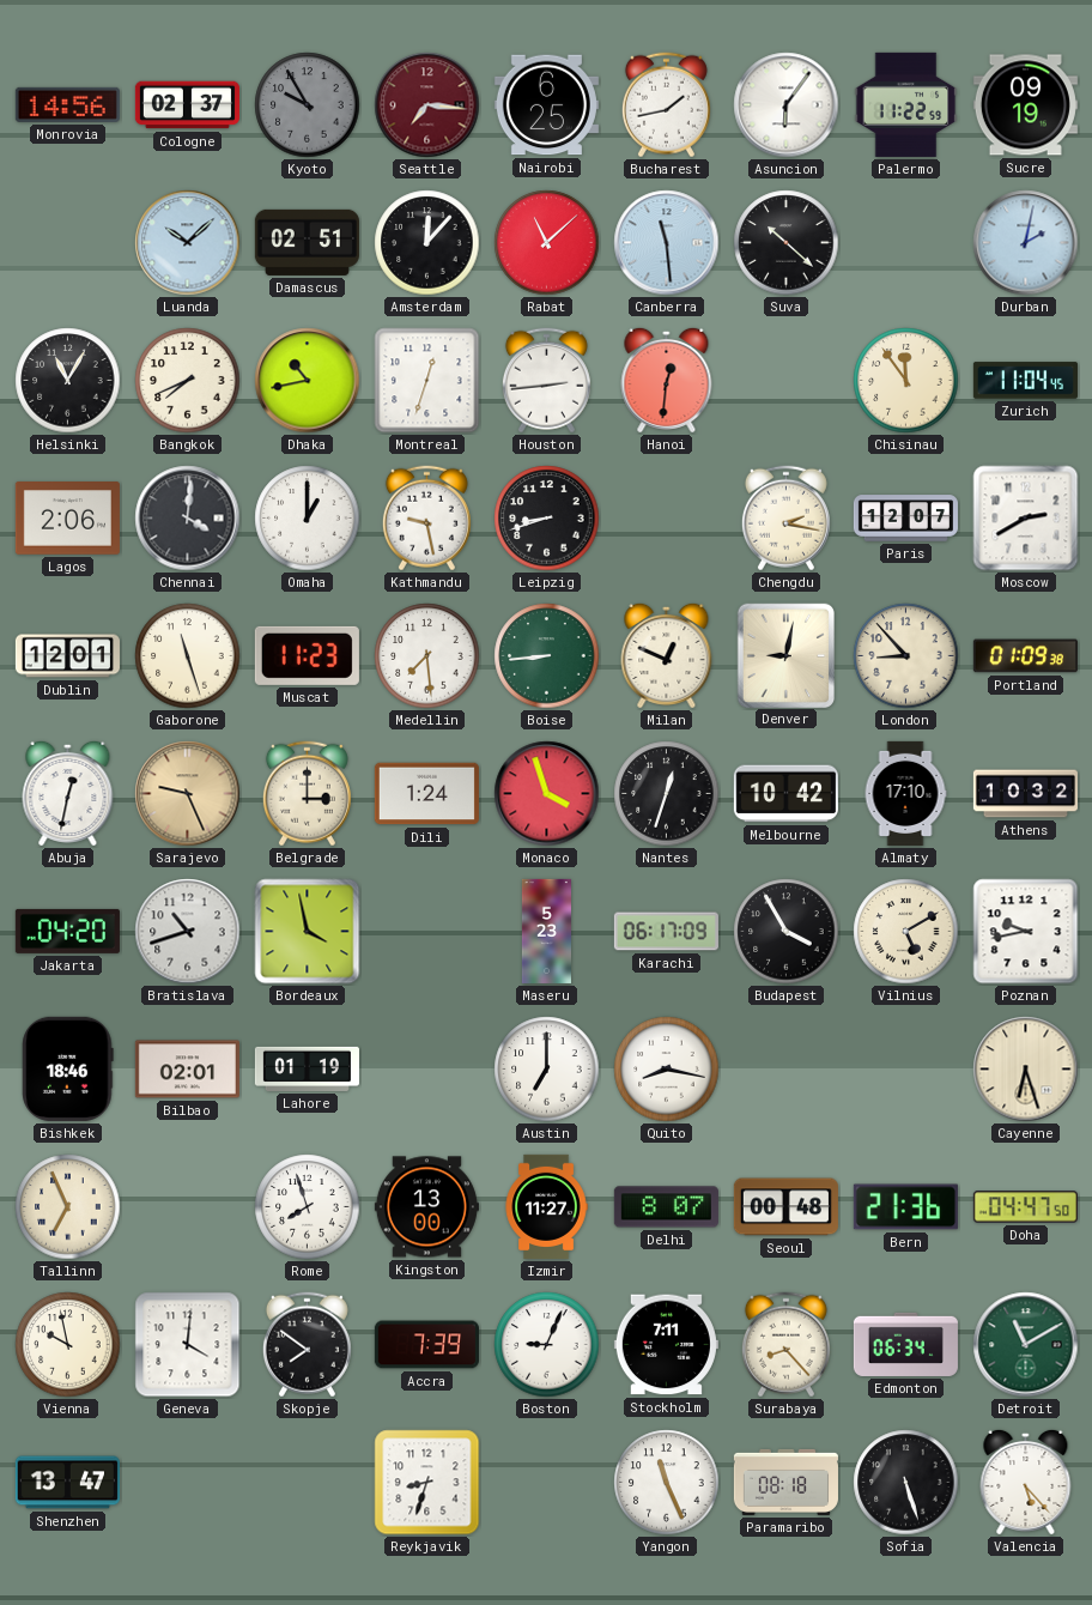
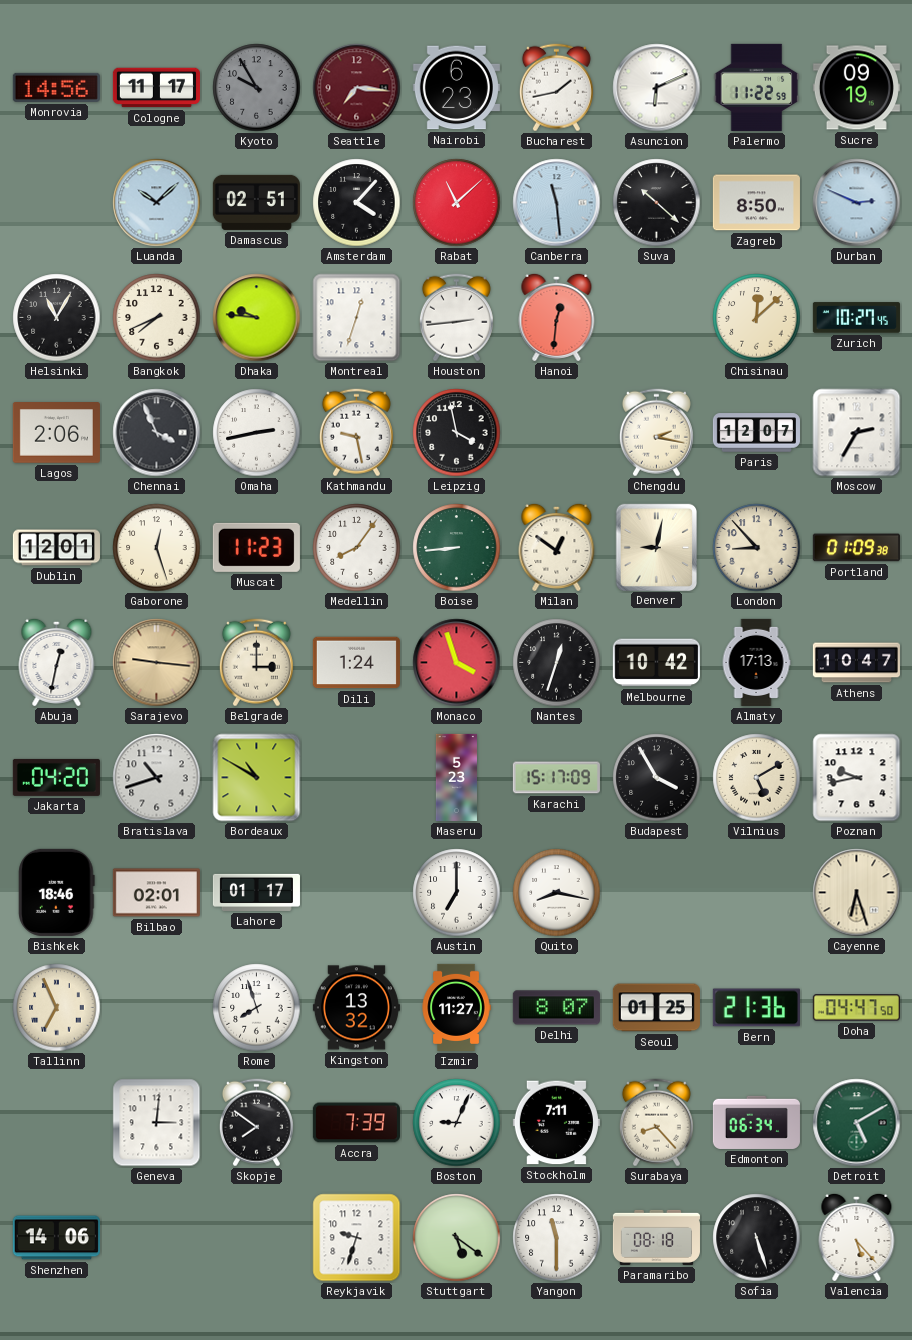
Cologne: 02:37 -> 11:17 (156, 88)
Nairobi: 6:25 -> 6:23 (456, 88)
Asuncion: 6:06 -> 6:11 (657, 88)
Amsterdam: 12:07 -> 4:07 (357, 203)
Zagreb: none -> 8:50 (756, 203)
Durban: 2:02 -> 2:49 (857, 203)
Dhaka: 10:43 -> 9:46 (257, 318)
Chisinau: 11:54 -> 12:08 (757, 318)
Zurich: 11:04 -> 10:27 (856, 318)
Chennai: 4:01 -> 3:56 (157, 433)
Omaha: 1:00 -> 2:43 (257, 433)
Leipzig: 8:42 -> 3:58 (457, 433)
Moscow: 2:40 -> 2:35 (857, 433)
Gaborone: 11:27 -> 12:27 (157, 548)
Medellin: 7:29 -> 8:06 (357, 548)
Milan: 12:49 -> 12:51 (557, 547)
Sarajevo: 9:26 -> 9:16 (157, 663)
Almaty: 17:10 -> 17:13 (756, 662)
Athens: 10:32 -> 10:47 (856, 663)
Bordeaux: 3:58 -> 10:50 (257, 778)
Karachi: 06:17 -> 15:17 (556, 778)
Lahore: 01:19 -> 01:17 (256, 892)
Kingston: 13:00 -> 13:32 (356, 1008)
Seoul: 00:48 -> 01:25 (656, 1008)
Vienna: 9:58 -> none (68, 1345)
Geneva: 4:01 -> 3:01 (157, 1123)
Detroit: 11:10 -> 5:10 (857, 1123)
Shenzhen: 13:47 -> 14:06 (56, 1238)
Reykjavik: 8:33 -> 9:33 (357, 1238)
Stuttgart: none -> 5:21 (457, 1238)
Yangon: 11:26 -> 11:30 (557, 1238)
